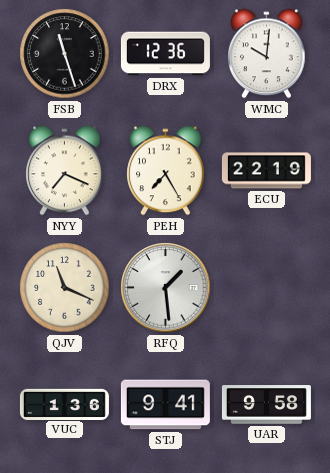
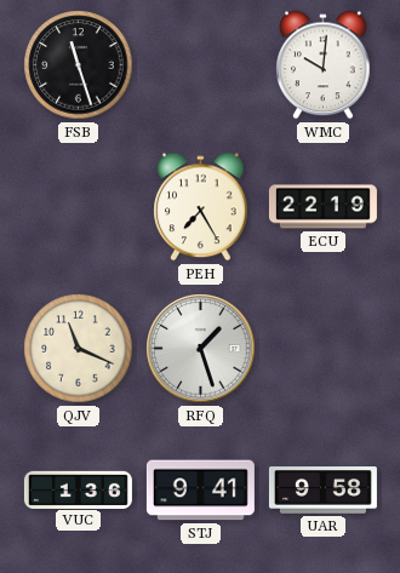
DRX: 12:36 -> none (165, 54)
NYY: 7:19 -> none (65, 171)
RFQ: 1:29 -> 1:27 (201, 349)
